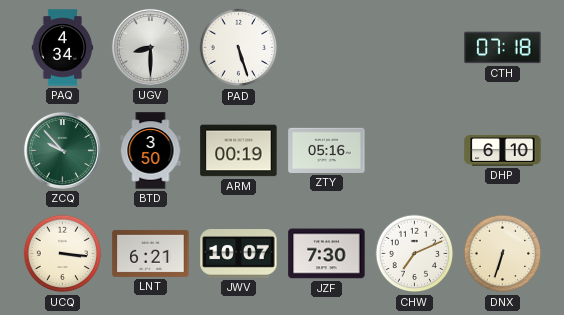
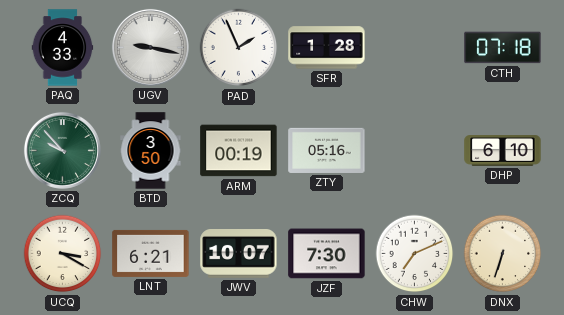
PAQ: 4:34 -> 4:33 (63, 48)
UGV: 8:30 -> 9:17 (150, 47)
PAD: 5:27 -> 1:56 (239, 48)
SFR: none -> 1:28 (327, 48)
UCQ: 3:16 -> 3:20 (63, 254)
